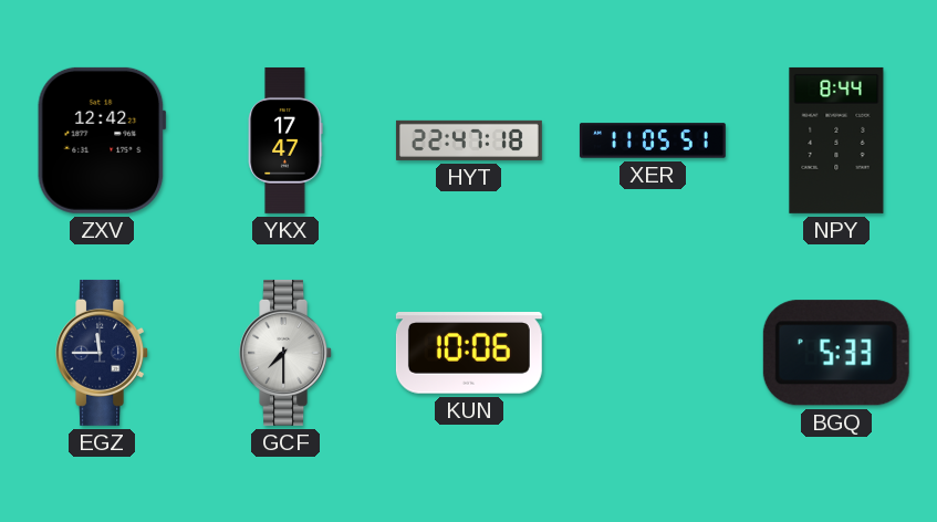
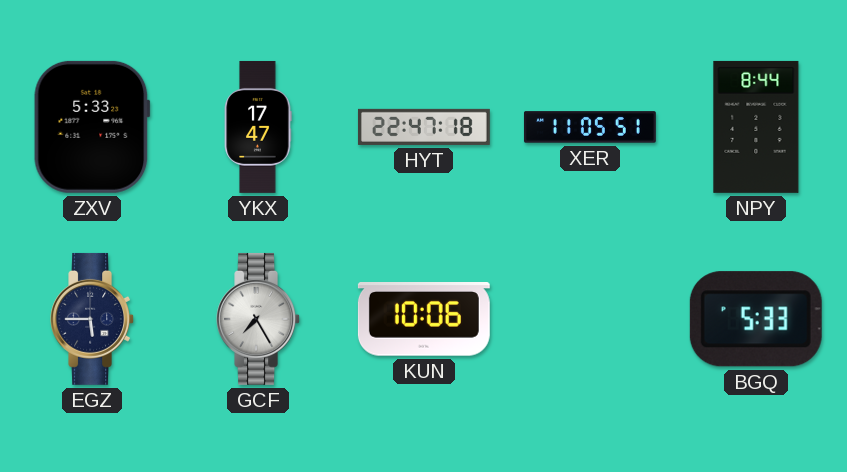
ZXV: 12:42 -> 5:33 (92, 127)
EGZ: 11:45 -> 5:45 (93, 319)
GCF: 7:30 -> 7:25 (259, 319)
